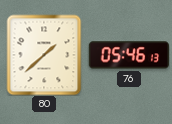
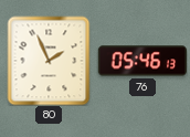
80: 1:38 -> 1:56 (49, 61)
